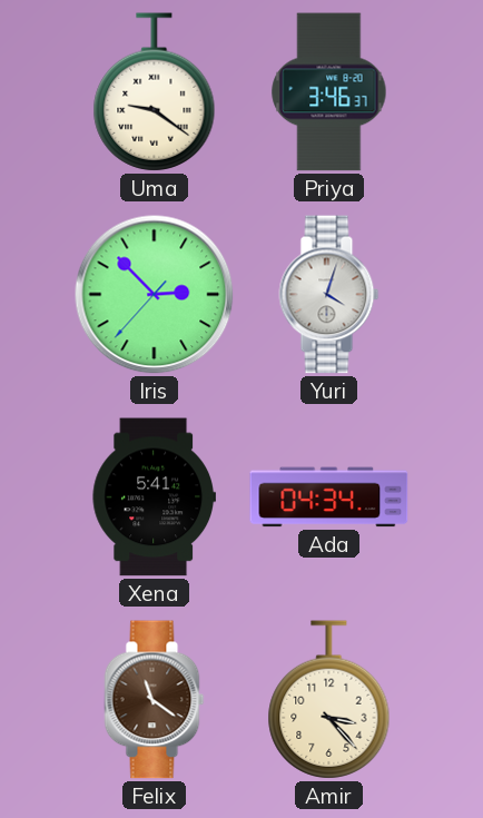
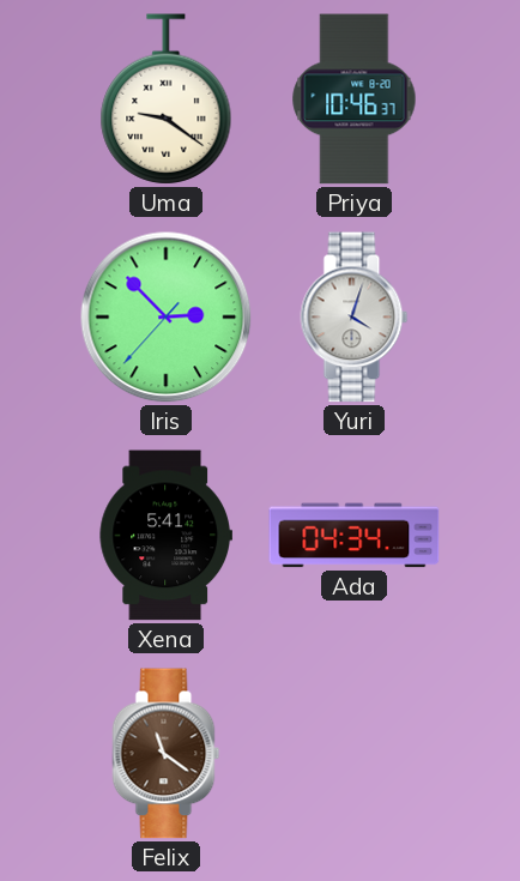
Priya: 3:46 -> 10:46 (355, 99)
Amir: 3:23 -> none (329, 700)
